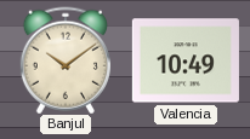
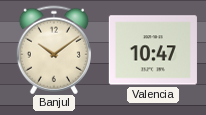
Valencia: 10:49 -> 10:47 (153, 50)
